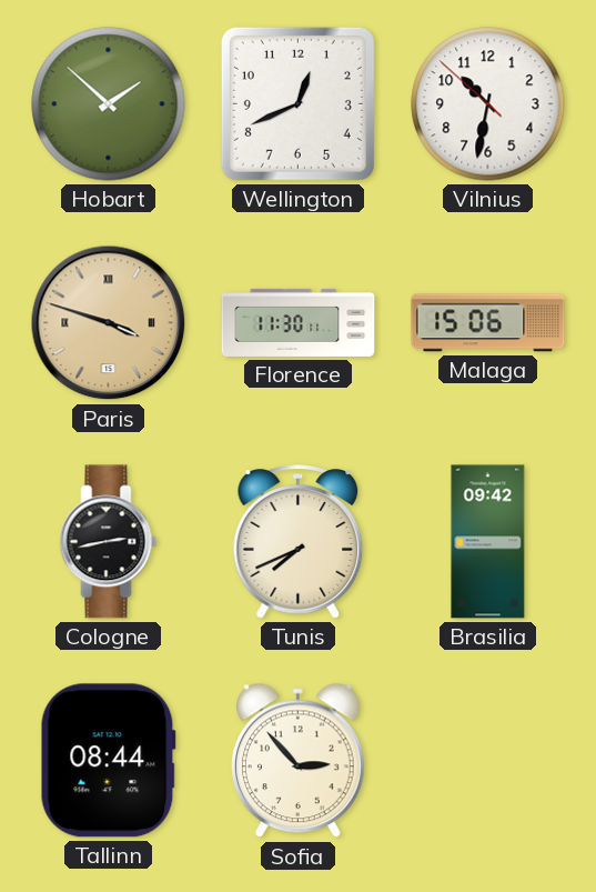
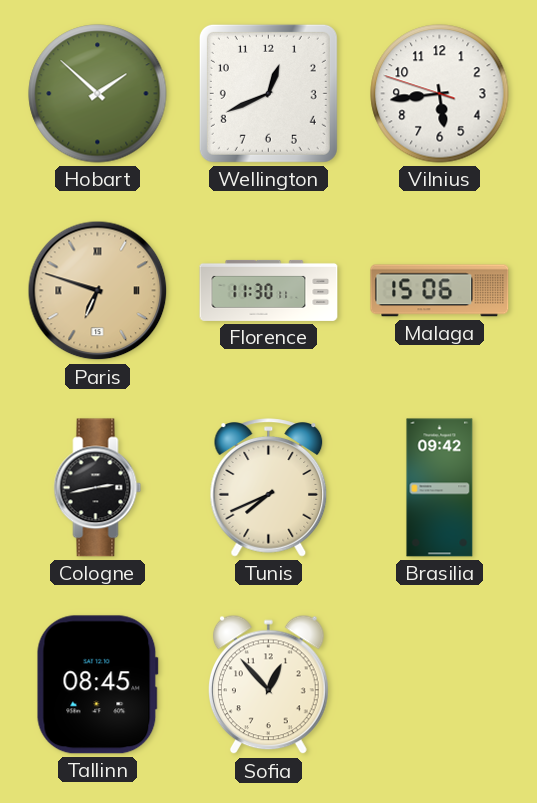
Vilnius: 10:31 -> 5:43 (440, 94)
Paris: 3:48 -> 6:48 (98, 291)
Tallinn: 08:44 -> 08:45 (97, 685)
Sofia: 2:53 -> 12:53 (269, 685)
